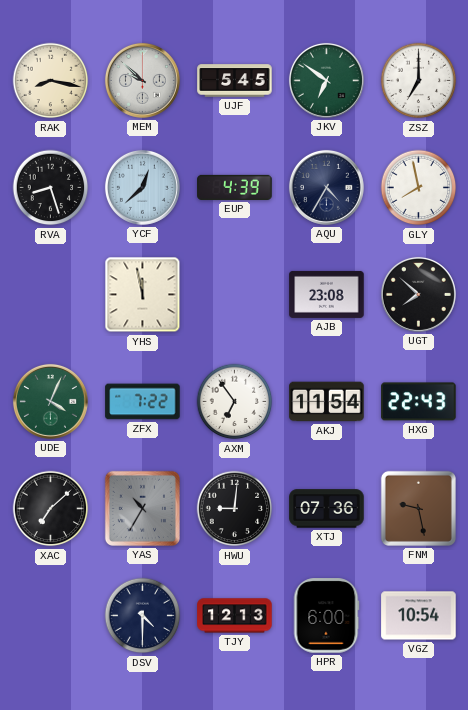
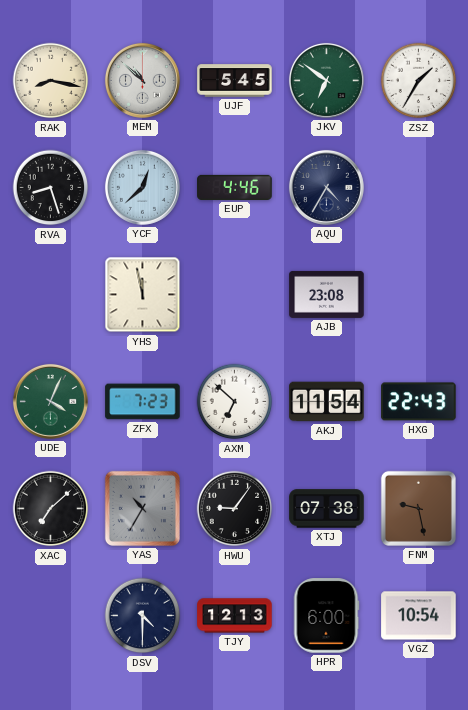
MEM: 9:52 -> 10:52 (142, 80)
ZSZ: 7:00 -> 1:35 (419, 81)
EUP: 4:39 -> 4:46 (235, 187)
GLY: 7:58 -> none (419, 188)
UGT: 7:52 -> none (418, 294)
ZFX: 7:22 -> 7:23 (143, 402)
AXM: 6:54 -> 6:52 (235, 402)
HWU: 9:01 -> 9:06 (235, 509)
XTJ: 07:36 -> 07:38 (327, 509)
